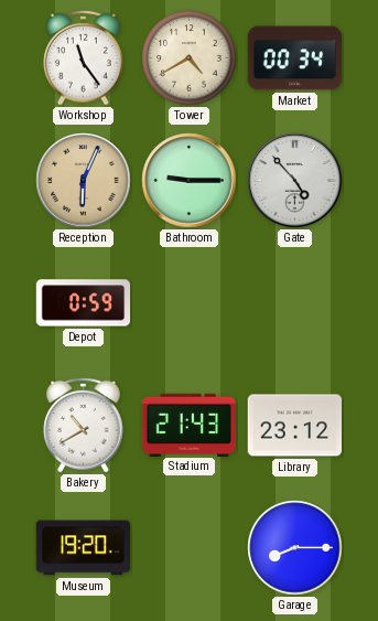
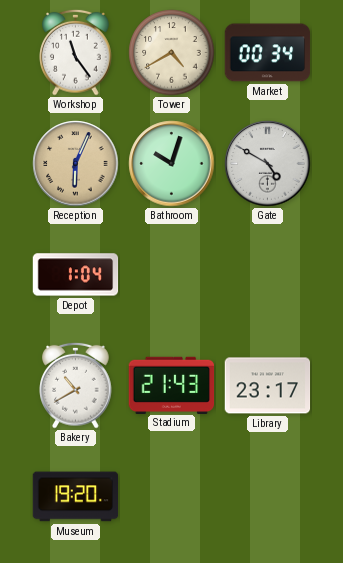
Bathroom: 9:15 -> 10:03 (172, 164)
Gate: 4:53 -> 4:50 (268, 164)
Depot: 0:59 -> 1:04 (76, 275)
Library: 23:12 -> 23:17 (268, 386)
Garage: 8:15 -> none (295, 548)
